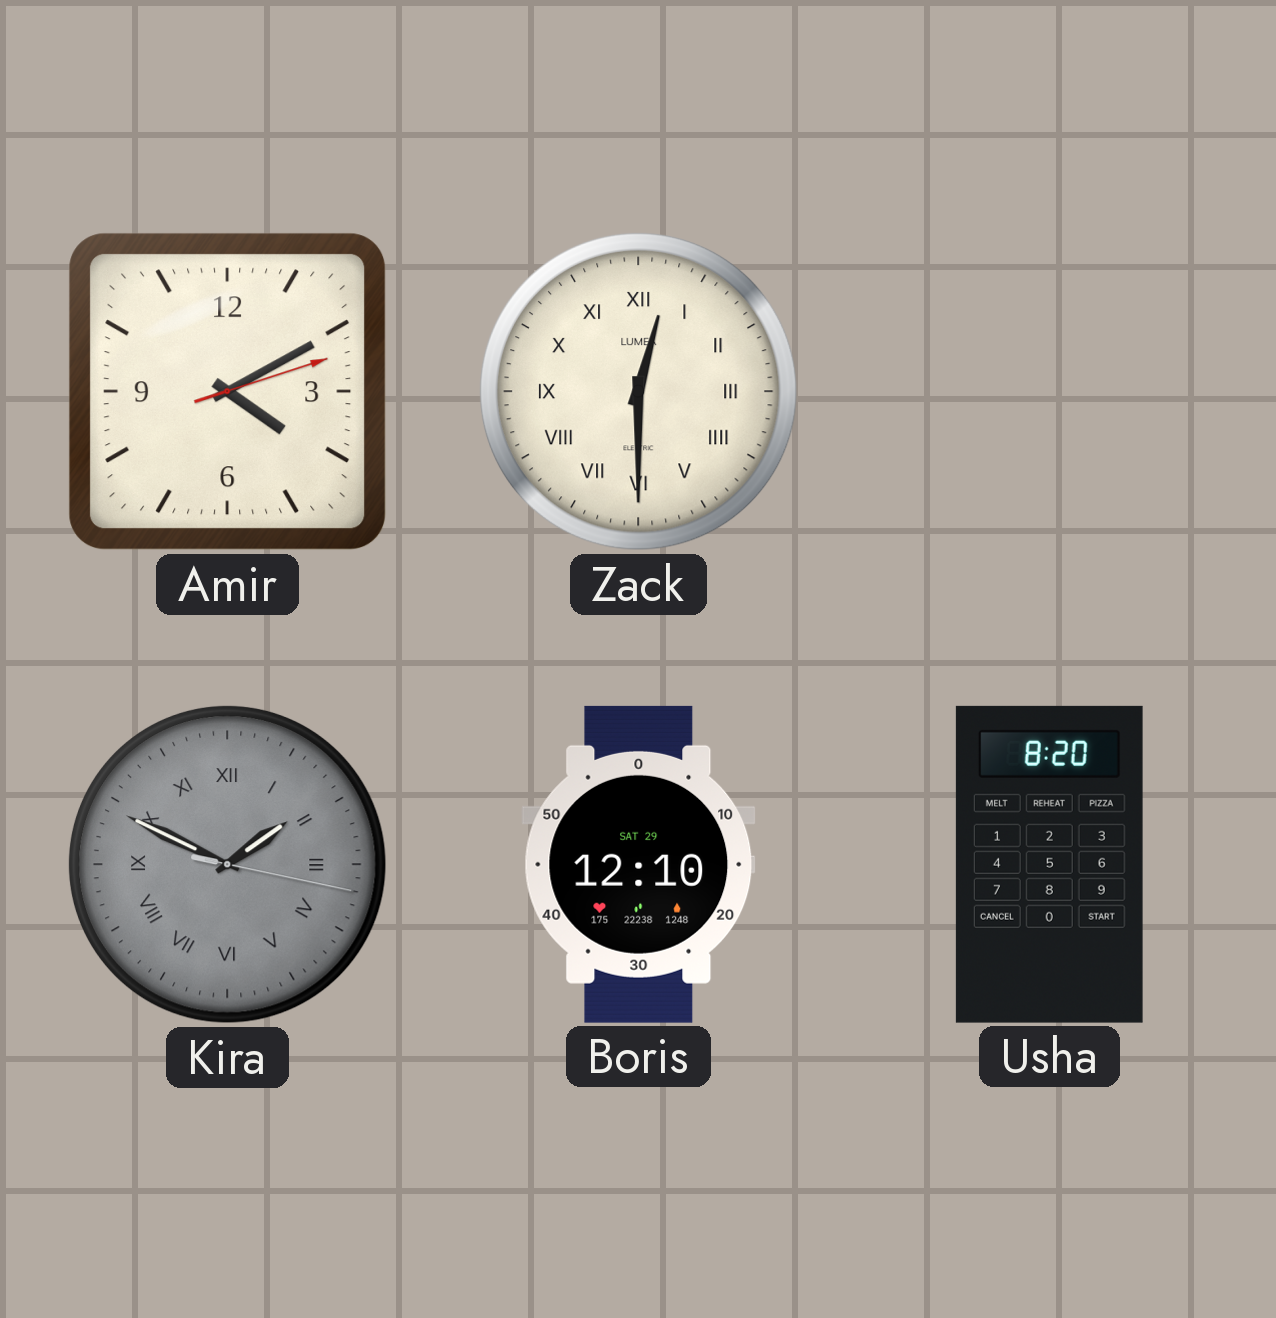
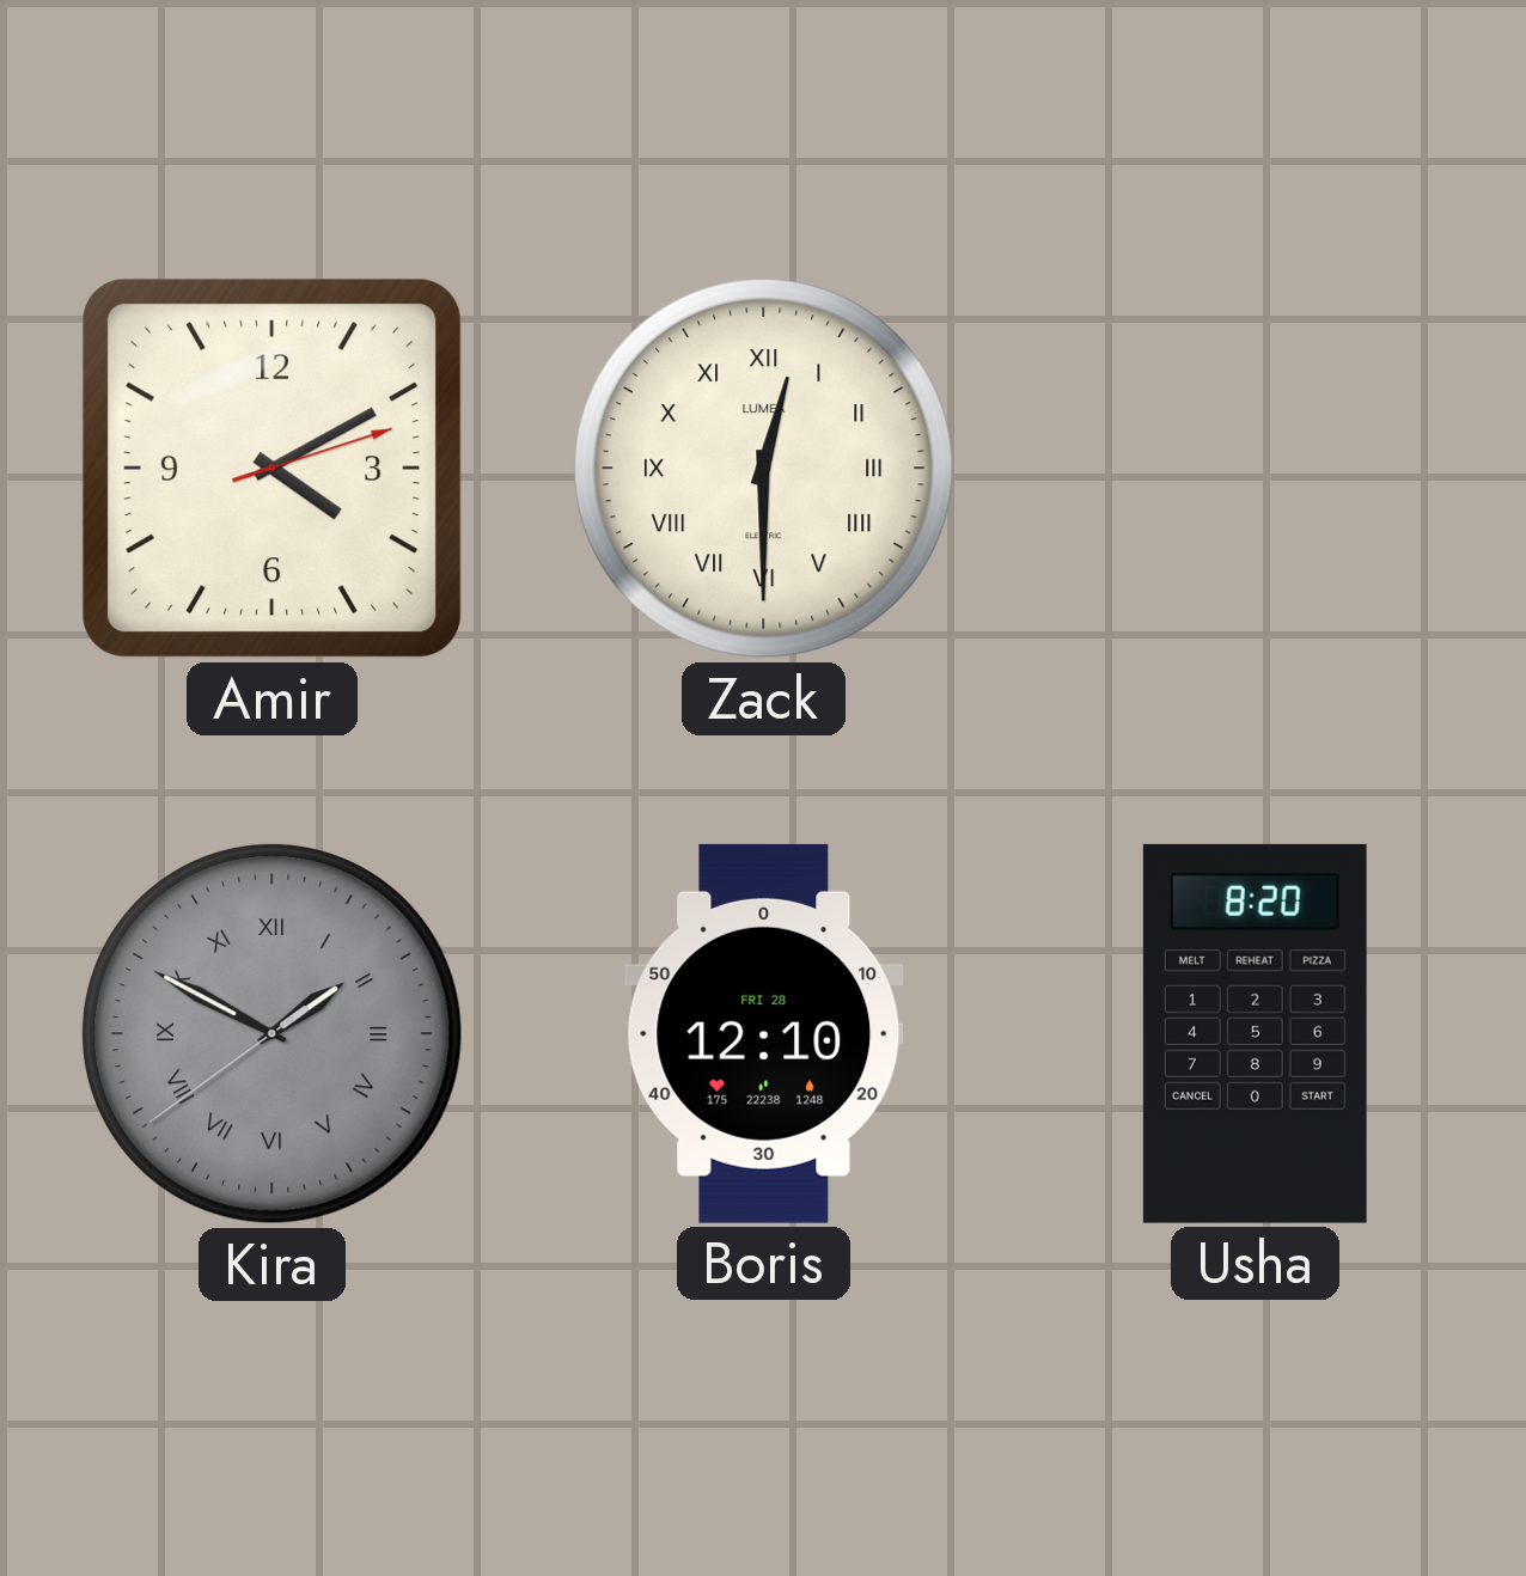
Kira: 1:49:17 -> 1:49:39 (271, 1033)
Boris date: SAT 29 -> FRI 28 (764, 1033)
